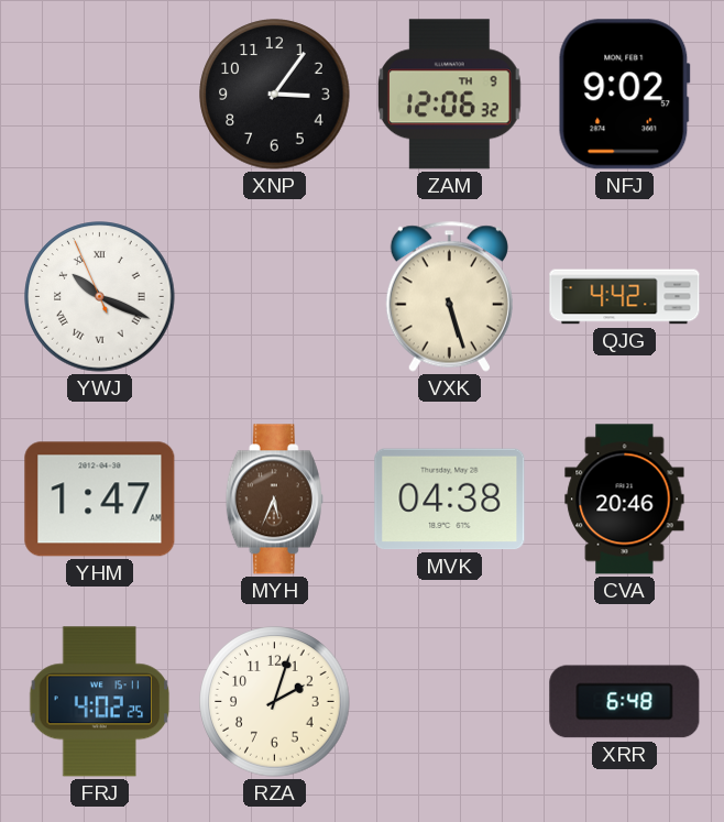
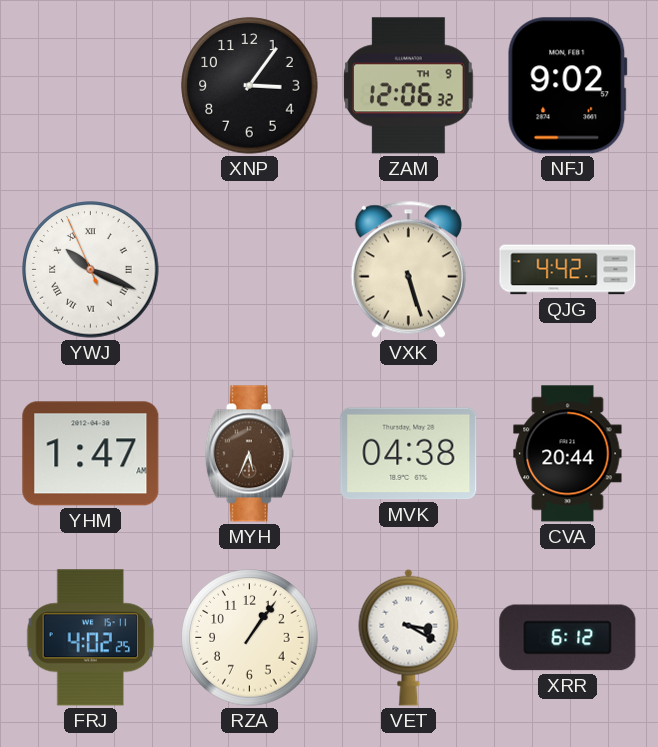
CVA: 20:46 -> 20:44 (568, 454)
RZA: 2:03 -> 1:06 (250, 638)
VET: none -> 3:20 (409, 637)
XRR: 6:48 -> 6:12 (568, 638)
